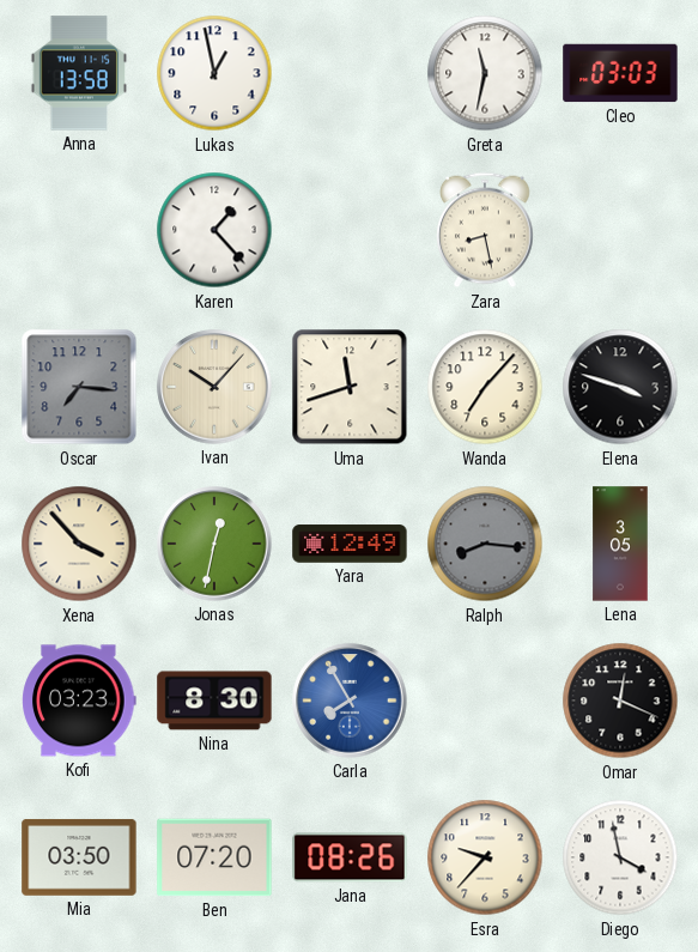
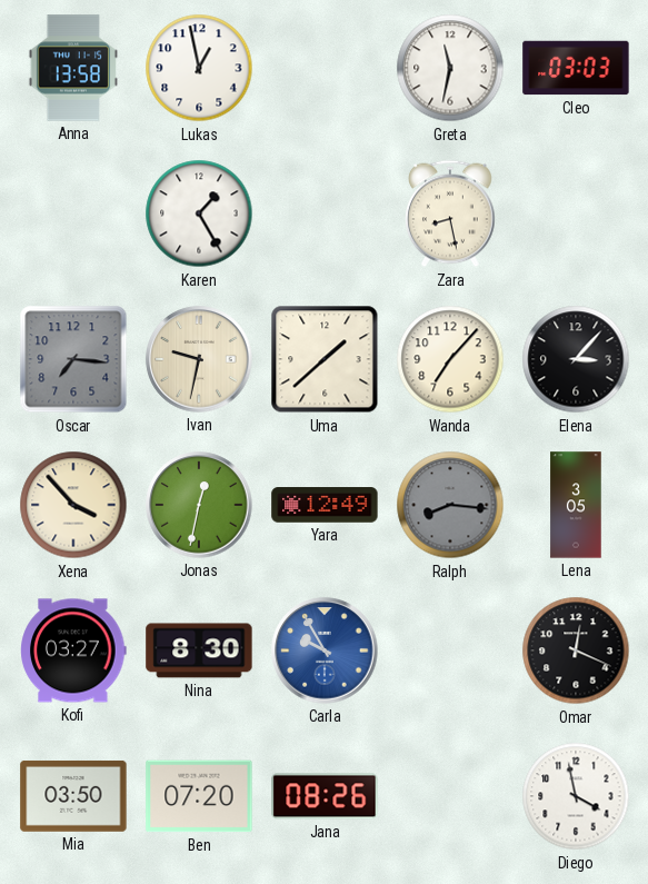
Karen: 1:23 -> 1:25 (199, 213)
Ivan: 10:07 -> 9:32 (199, 359)
Uma: 11:42 -> 1:38 (325, 359)
Elena: 3:48 -> 3:07 (576, 359)
Kofi: 03:23 -> 03:27 (73, 650)
Carla: 7:55 -> 9:55 (325, 650)
Esra: 9:37 -> none (485, 857)
